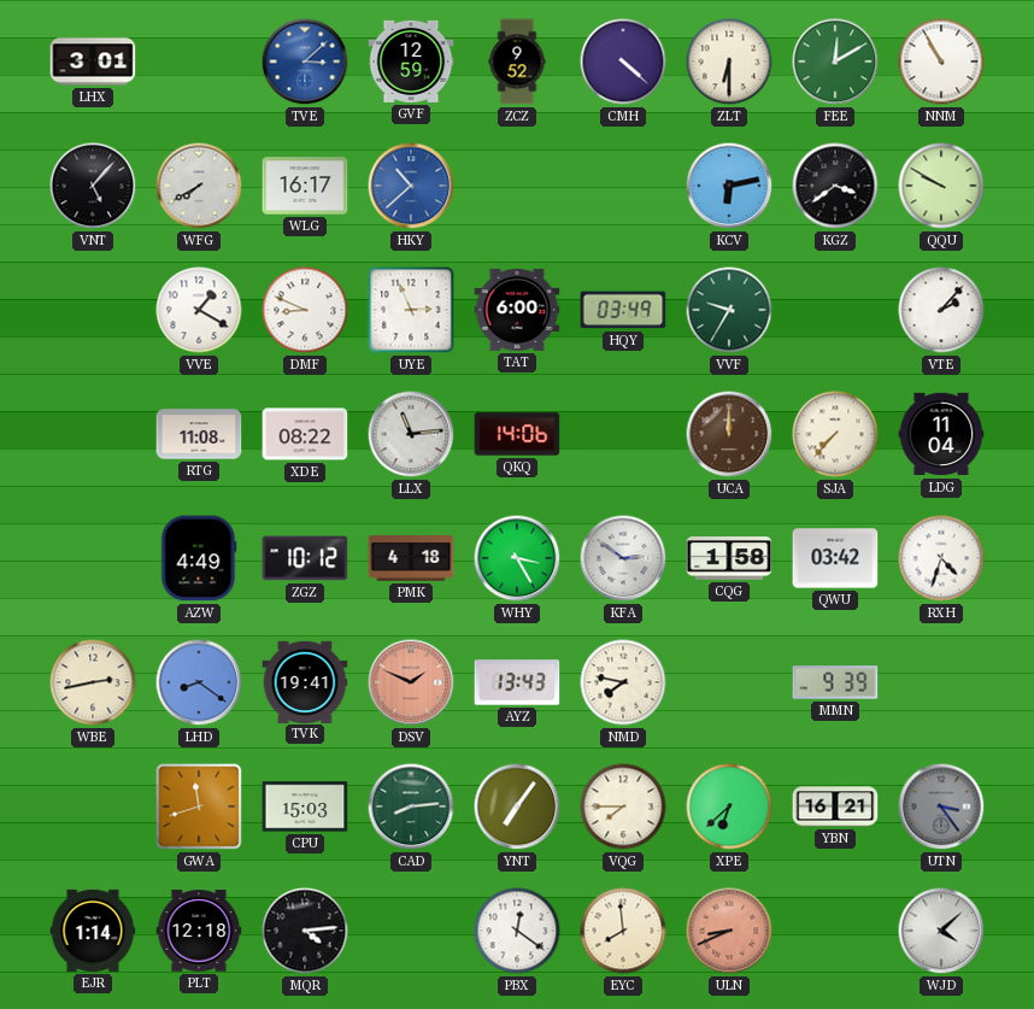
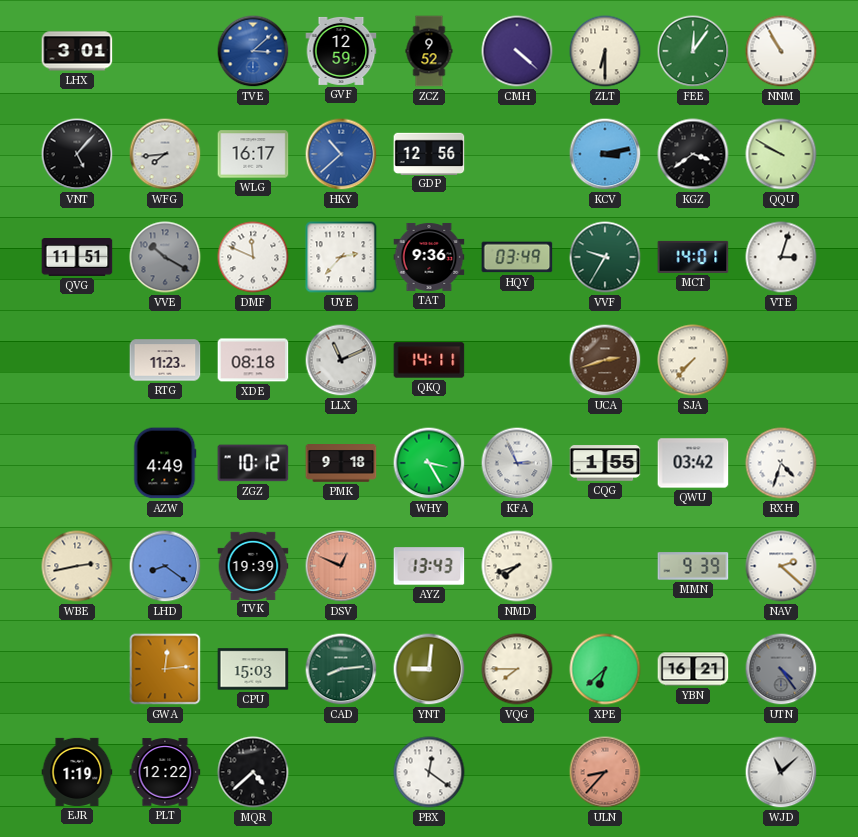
FEE: 12:10 -> 12:06 (693, 51)
WFG: 7:40 -> 7:44 (165, 154)
GDP: none -> 12:56 (429, 153)
KCV: 6:13 -> 3:13 (605, 154)
QVG: none -> 11:51 (77, 258)
VVE: 1:20 -> 10:20 (165, 257)
VVE dial: white -> grey (165, 257)
DMF: 8:49 -> 11:49 (253, 257)
UYE: 2:56 -> 2:37 (341, 257)
TAT: 6:00 -> 9:36 (429, 257)
MCT: none -> 14:01 (693, 257)
VTE: 2:07 -> 3:03 (781, 257)
RTG: 11:08 -> 11:23 (165, 360)
XDE: 08:22 -> 08:18 (253, 360)
LLX: 11:14 -> 11:11 (341, 360)
QKQ: 14:06 -> 14:11 (429, 360)
UCA: 12:00 -> 2:42 (605, 360)
LDG: 11:04 -> none (941, 434)
PMK: 4:18 -> 9:18 (341, 464)
KFA: 2:51 -> 2:56 (517, 463)
CQG: 1:58 -> 1:55 (605, 463)
TVK: 19:41 -> 19:39 (253, 565)
DSV: 1:49 -> 12:49 (341, 566)
NMD: 7:47 -> 7:42 (517, 566)
NAV: none -> 2:22 (781, 566)
GWA: 11:42 -> 12:14 (165, 669)
YNT: 7:06 -> 9:01 (429, 669)
UTN: 3:24 -> 4:24 (781, 669)
EJR: 1:14 -> 1:19 (77, 772)
PLT: 12:18 -> 12:22 (165, 772)
MQR: 4:14 -> 4:38 (253, 772)
EYC: 7:59 -> none (623, 931)
ULN: 8:41 -> 8:37 (605, 772)
WJD: 4:08 -> 11:08 (781, 772)
